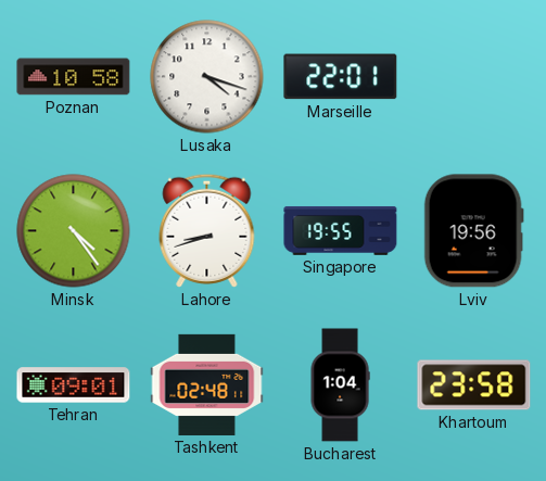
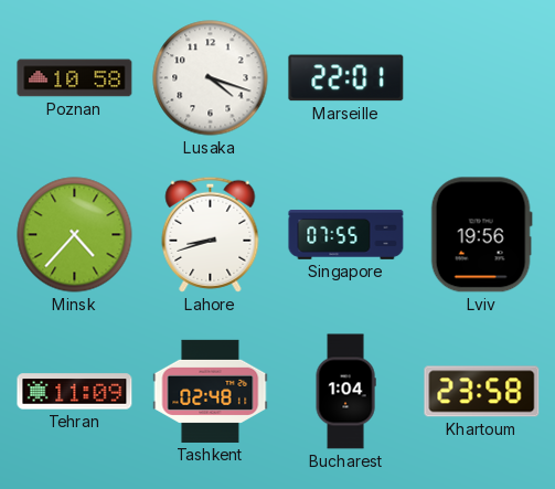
Minsk: 4:24 -> 4:37 (75, 235)
Singapore: 19:55 -> 07:55 (346, 234)
Tehran: 09:01 -> 11:09 (75, 392)
